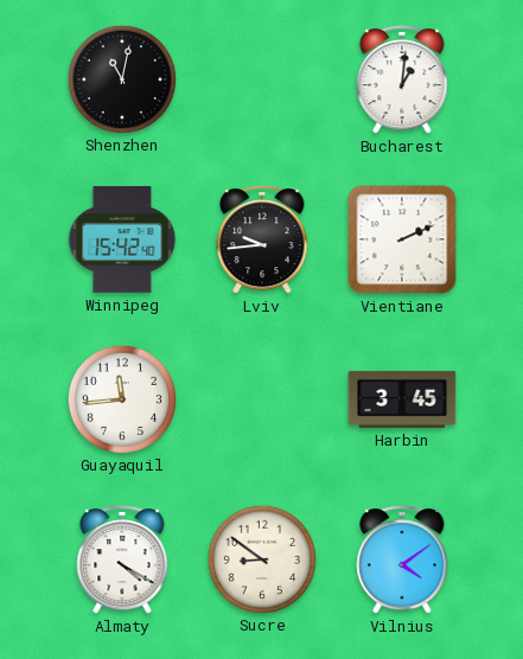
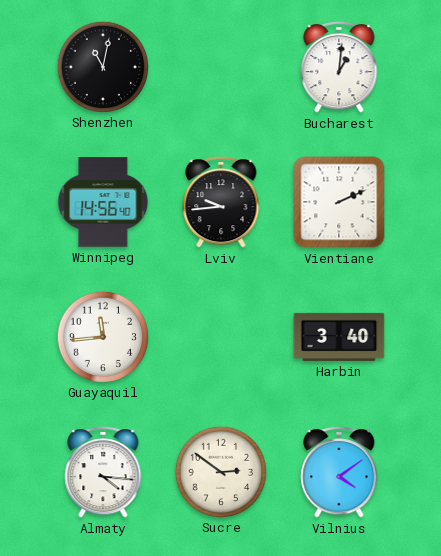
Winnipeg: 15:42 -> 14:56 (103, 202)
Harbin: 3:45 -> 3:40 (339, 337)
Almaty: 4:20 -> 4:16 (103, 473)
Sucre: 8:51 -> 2:51 (220, 471)
